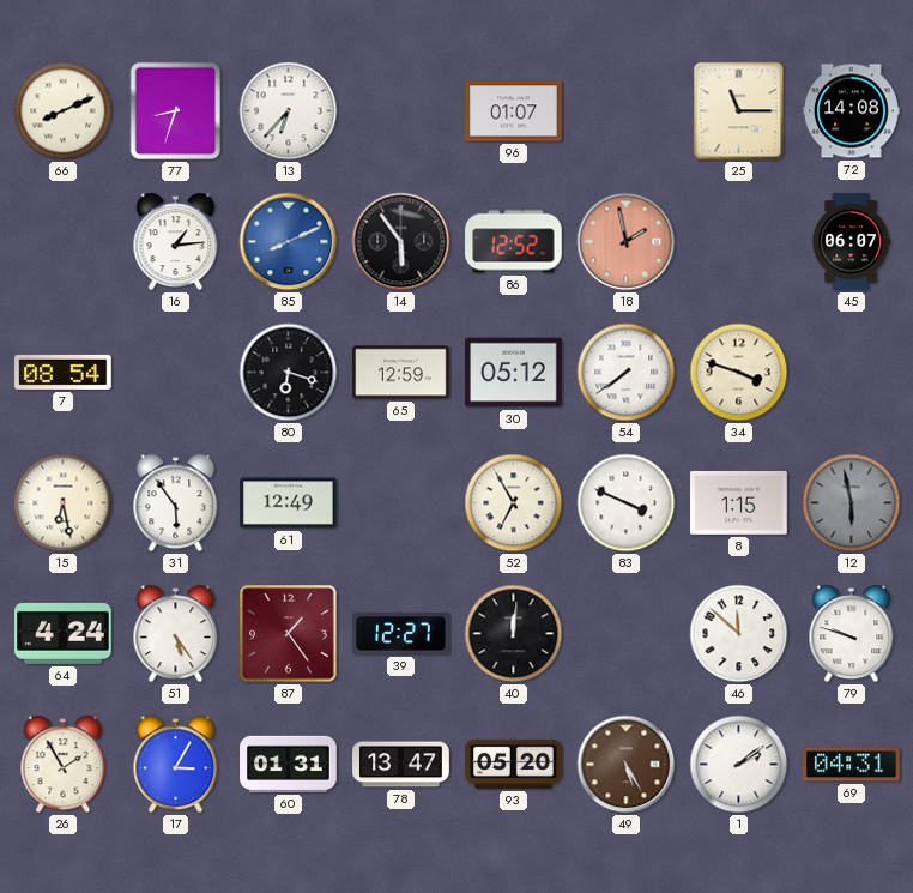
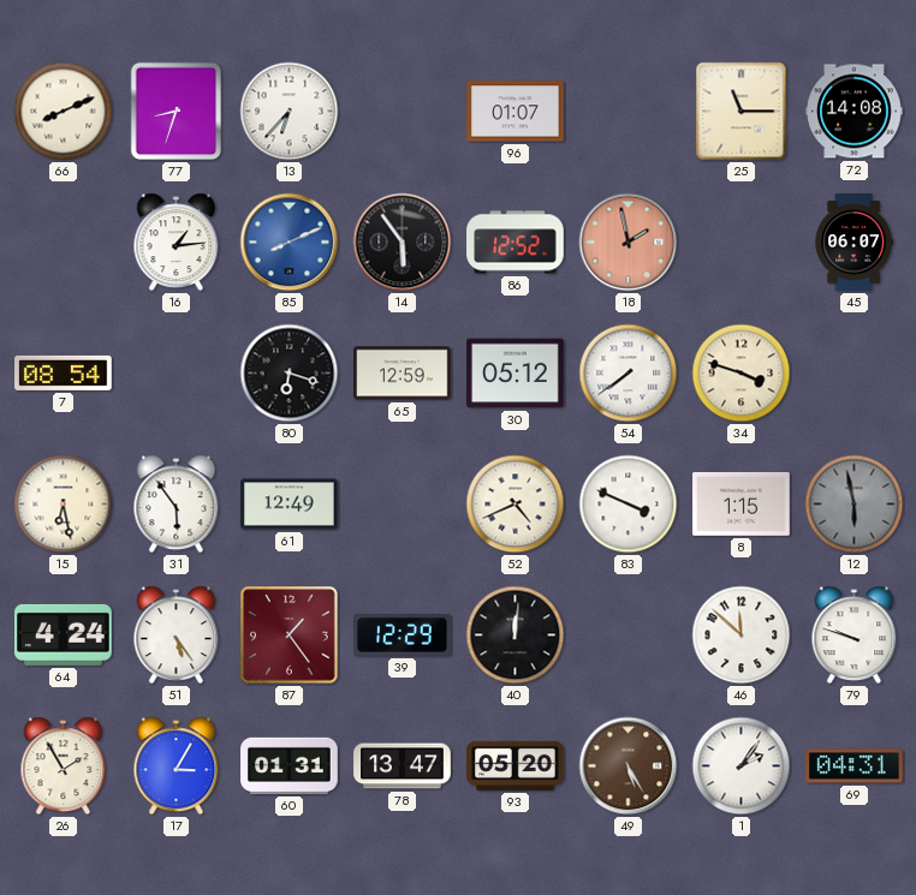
52: 6:55 -> 4:41 (516, 505)
39: 12:27 -> 12:29 (403, 636)
1: 2:09 -> 2:06 (742, 766)
